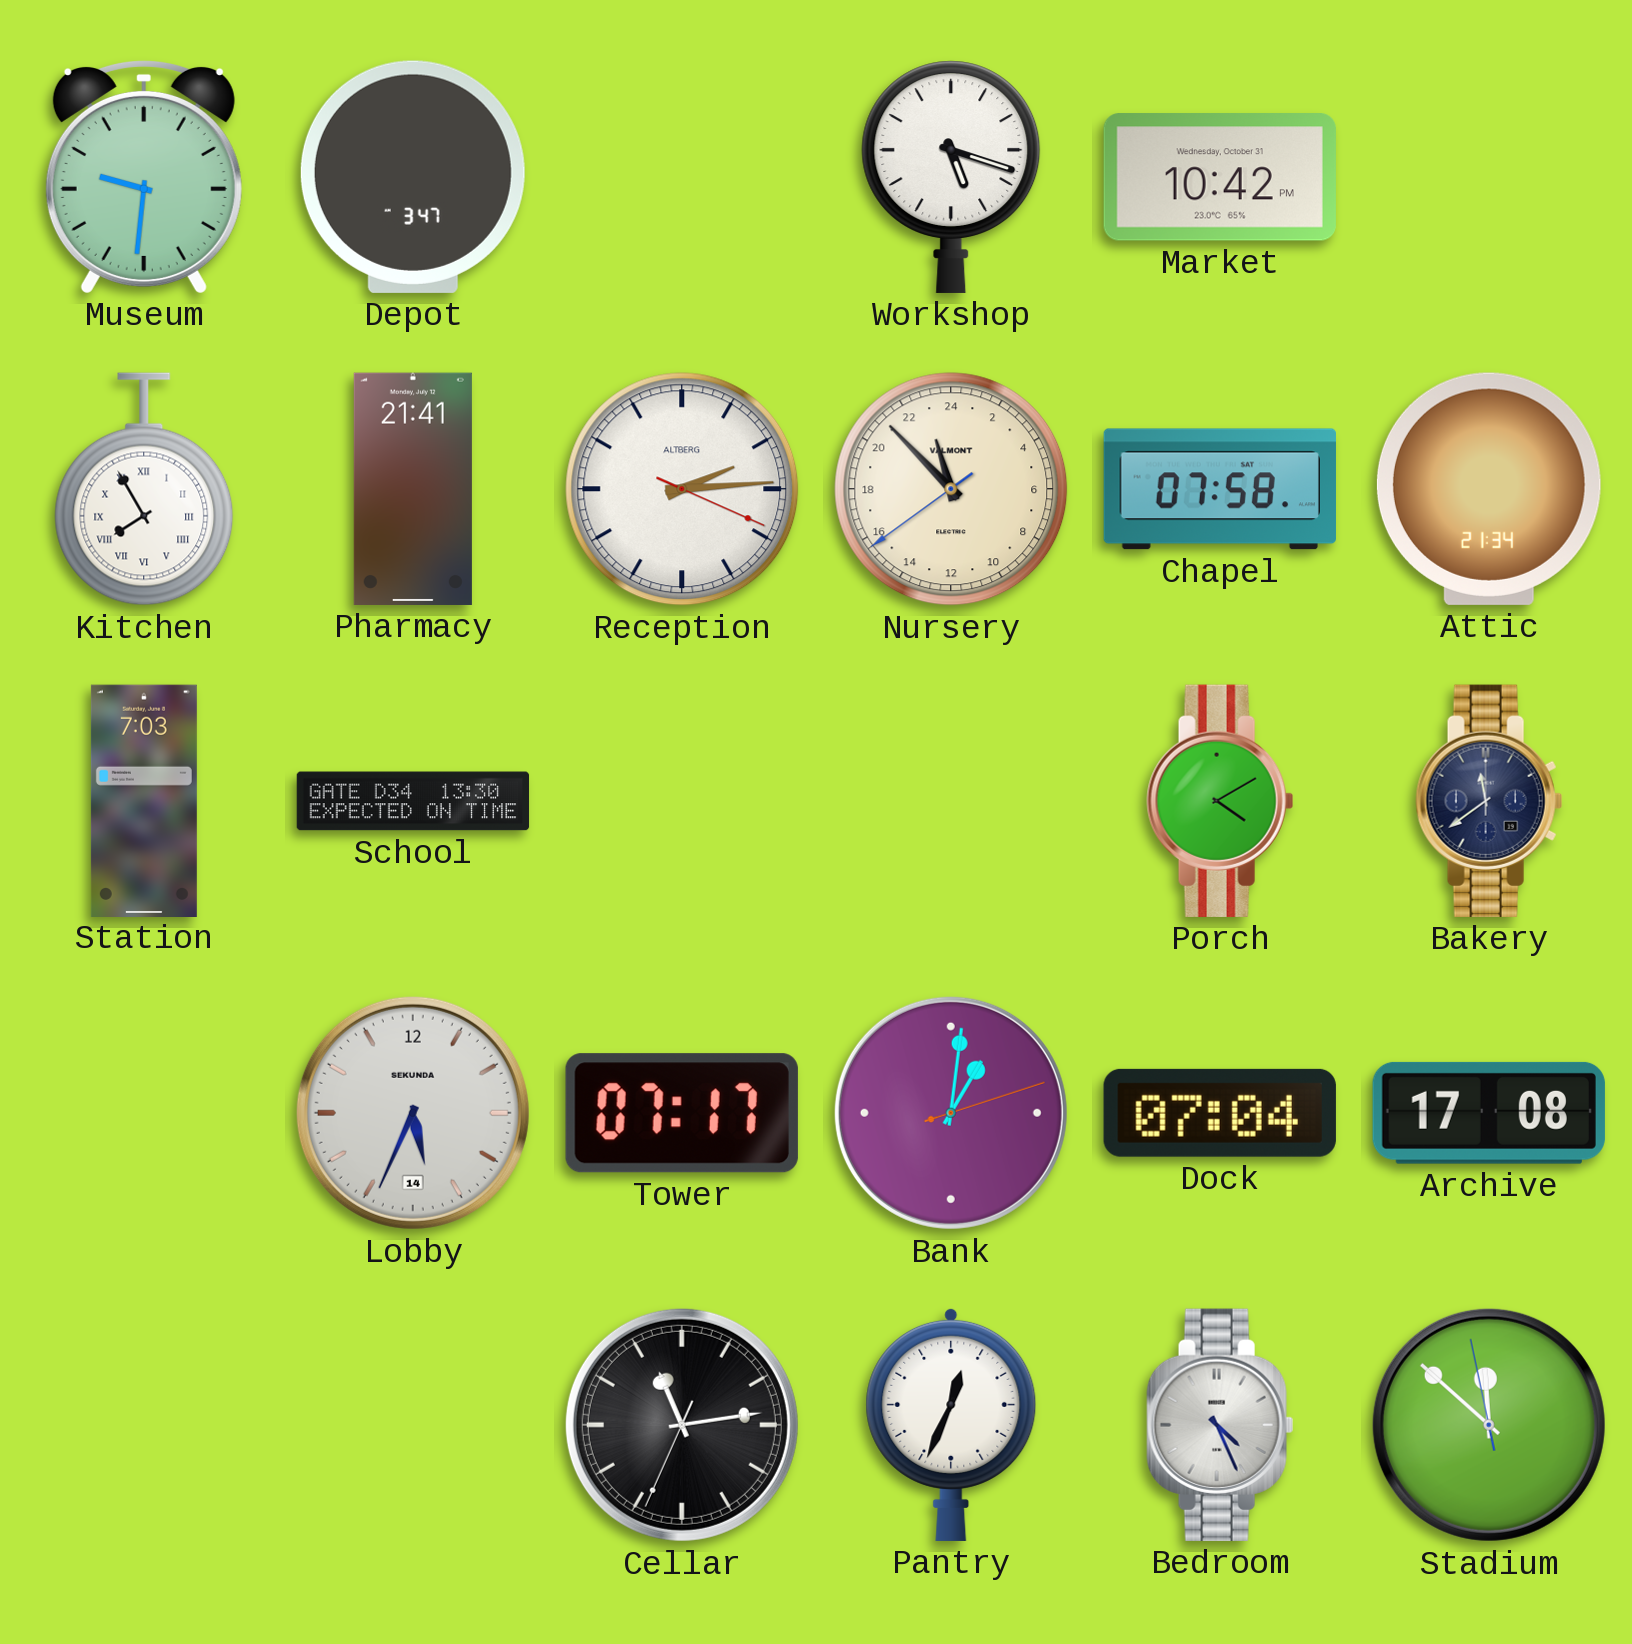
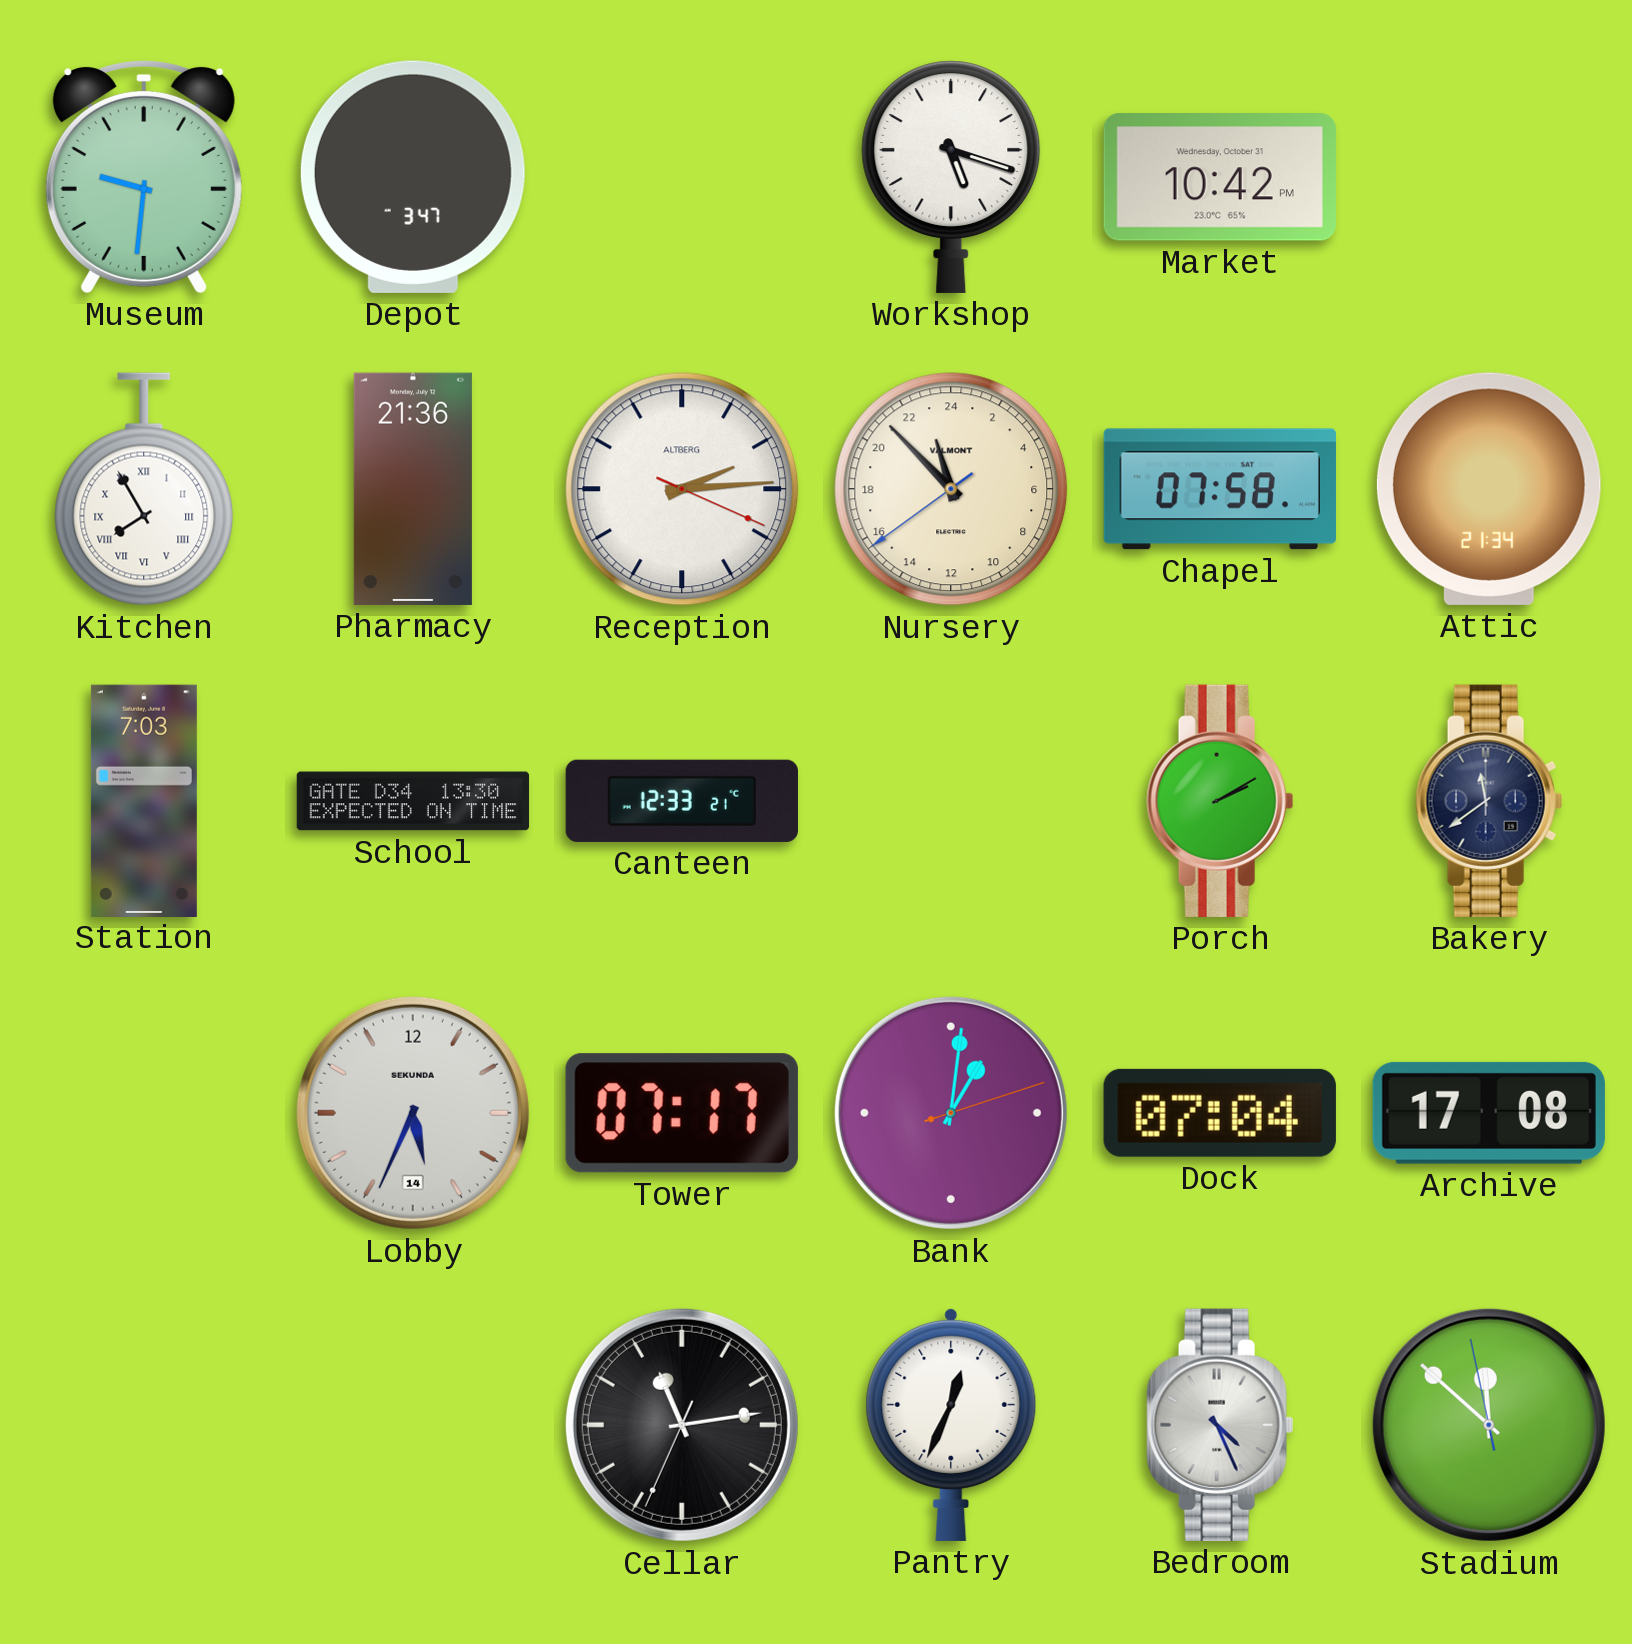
Pharmacy: 21:41 -> 21:36 (413, 489)
Canteen: none -> 12:33 (682, 801)
Porch: 4:10 -> 2:10 (1220, 801)
